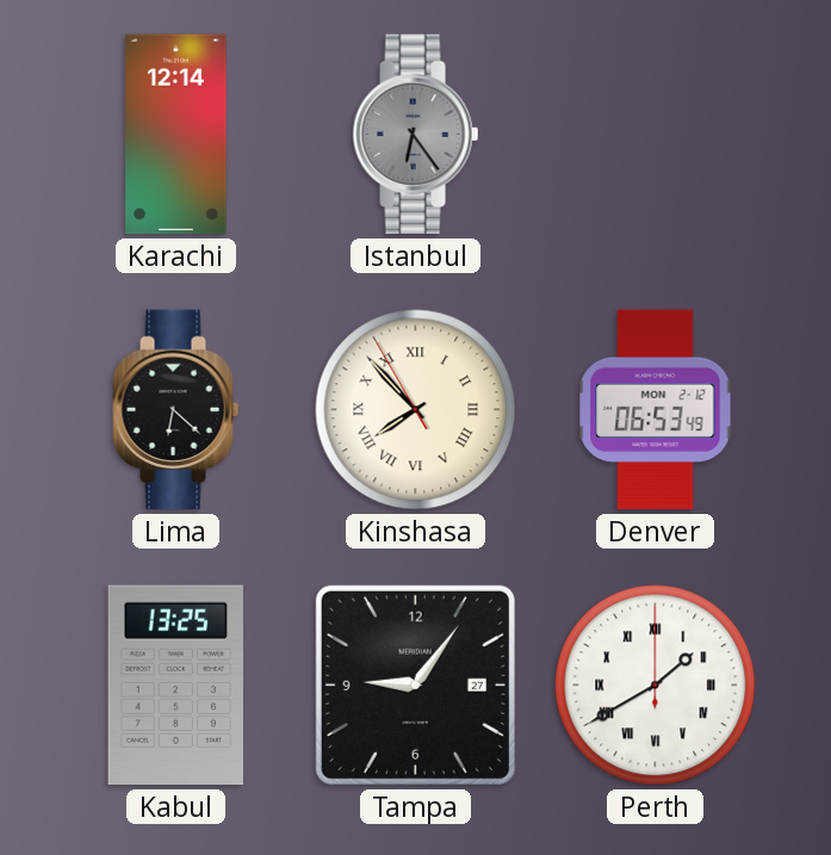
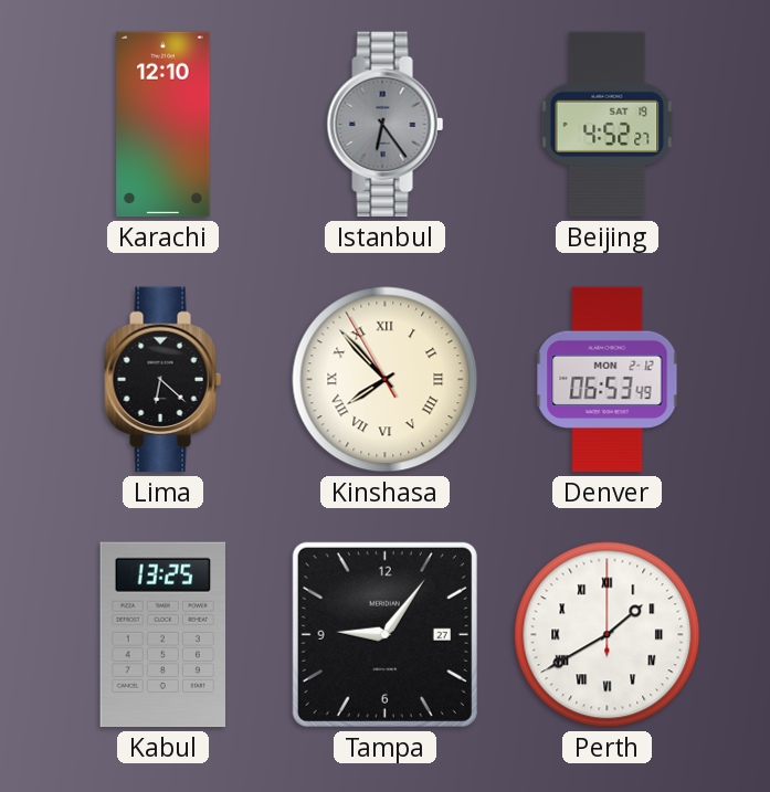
Karachi: 12:14 -> 12:10 (164, 125)
Beijing: none -> 4:52 (608, 125)
